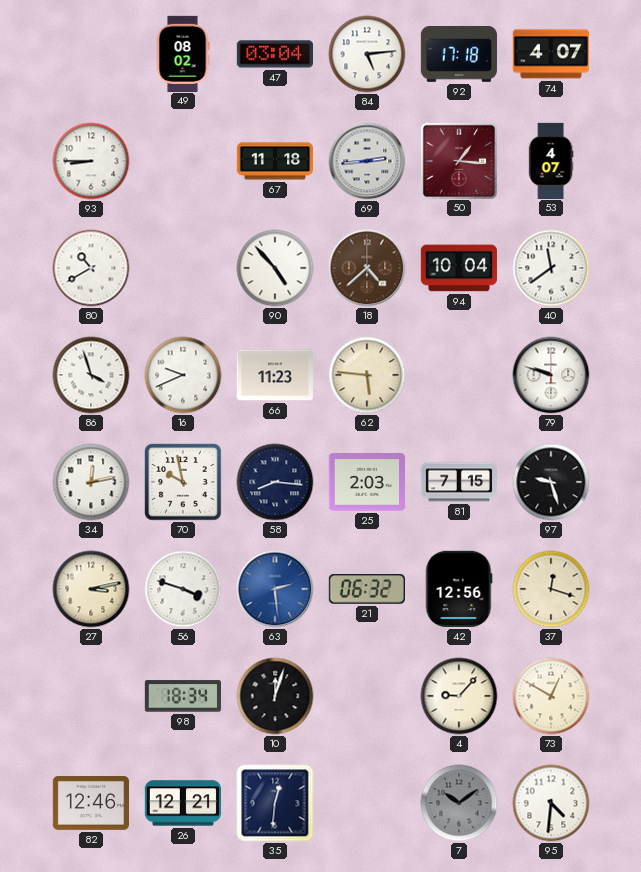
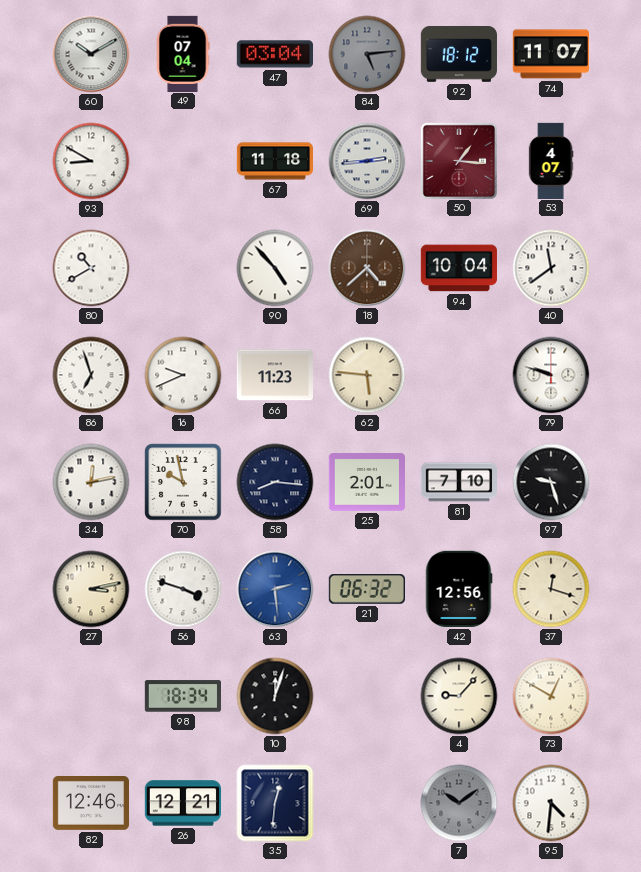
60: none -> 10:10 (91, 54)
49: 08:02 -> 07:04 (183, 53)
84 dial: white -> grey (367, 54)
92: 17:18 -> 18:12 (459, 54)
74: 4:07 -> 11:07 (551, 54)
93: 8:45 -> 8:50 (91, 161)
86: 3:57 -> 6:57 (91, 375)
25: 2:03 -> 2:01 (366, 482)
81: 7:15 -> 7:10 (458, 482)
